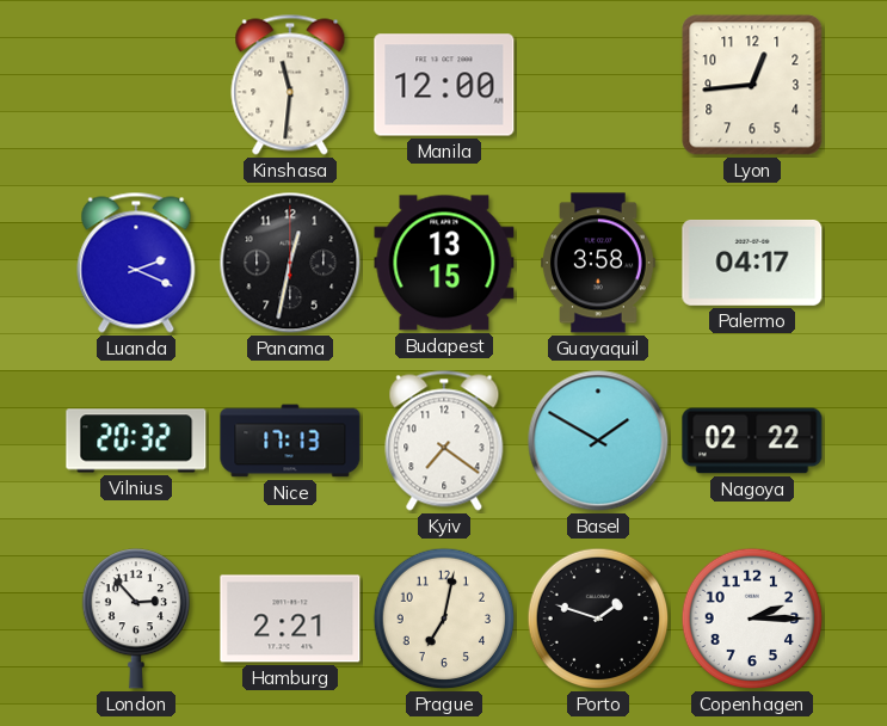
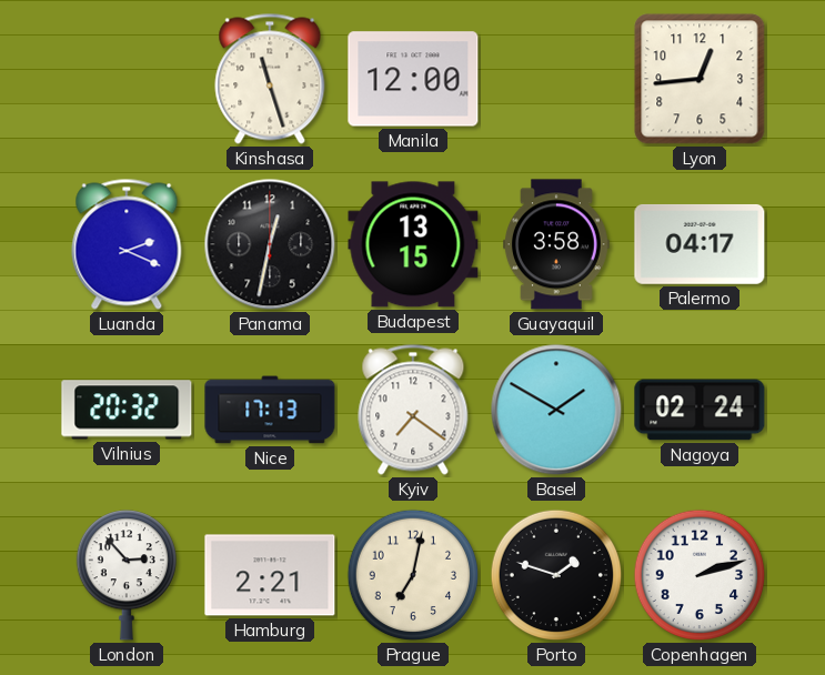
Kinshasa: 11:31 -> 11:27 (270, 79)
Nagoya: 02:22 -> 02:24 (700, 410)
Copenhagen: 2:15 -> 2:12 (700, 575)
